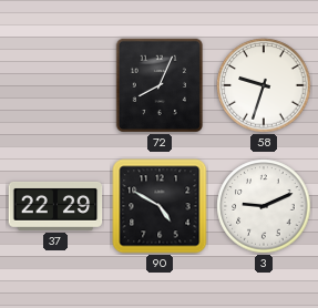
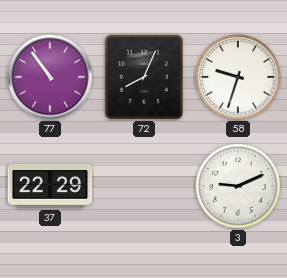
77: none -> 10:54 (50, 77)
90: 4:50 -> none (160, 206)
